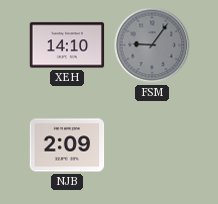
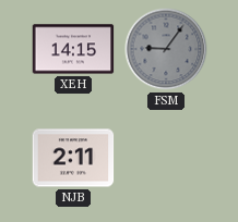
XEH: 14:10 -> 14:15 (73, 49)
NJB: 2:09 -> 2:11 (73, 158)
